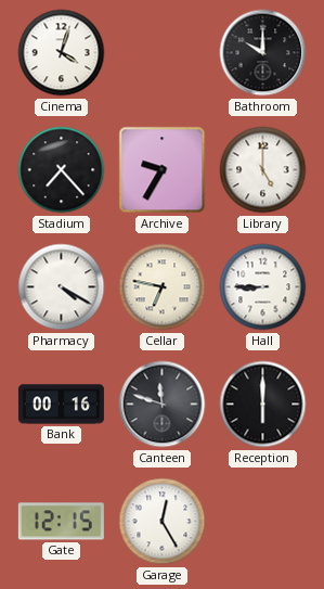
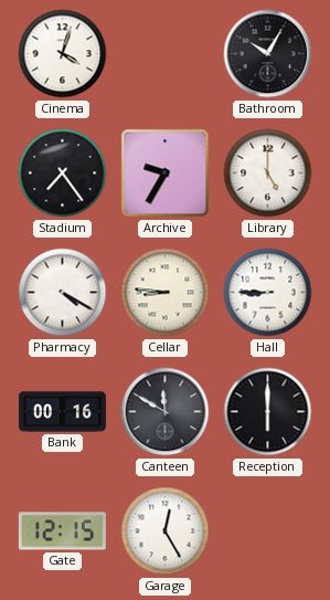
Bathroom: 10:00 -> 10:05 (268, 54)
Stadium: 7:23 -> 7:24 (63, 173)
Cellar: 6:47 -> 8:46 (166, 293)
Canteen: 11:48 -> 11:50 (166, 412)
